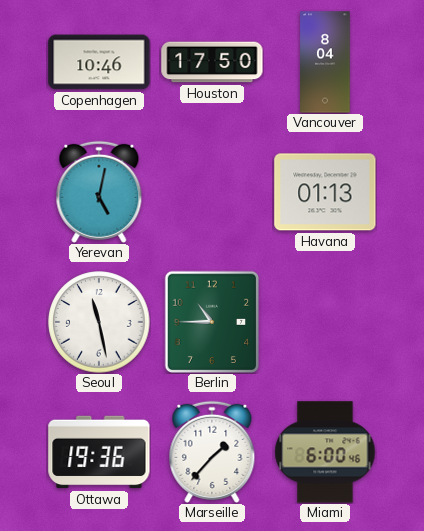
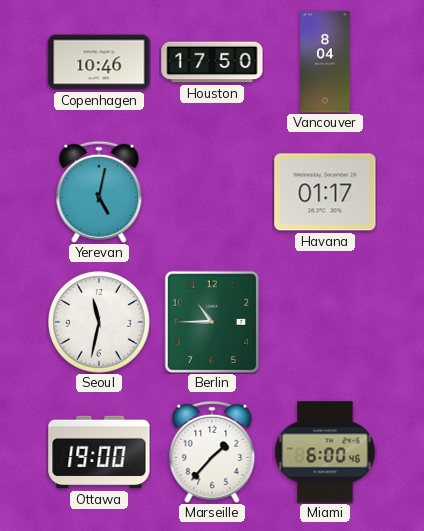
Havana: 01:13 -> 01:17 (325, 192)
Seoul: 11:28 -> 11:32 (99, 322)
Ottawa: 19:36 -> 19:00 (99, 452)
